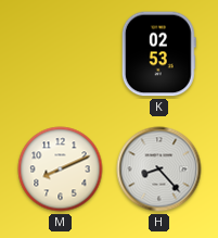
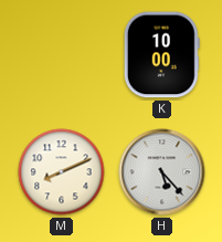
K: 02:53 -> 10:00 (161, 55)
H: 8:23 -> 5:23 (162, 172)
